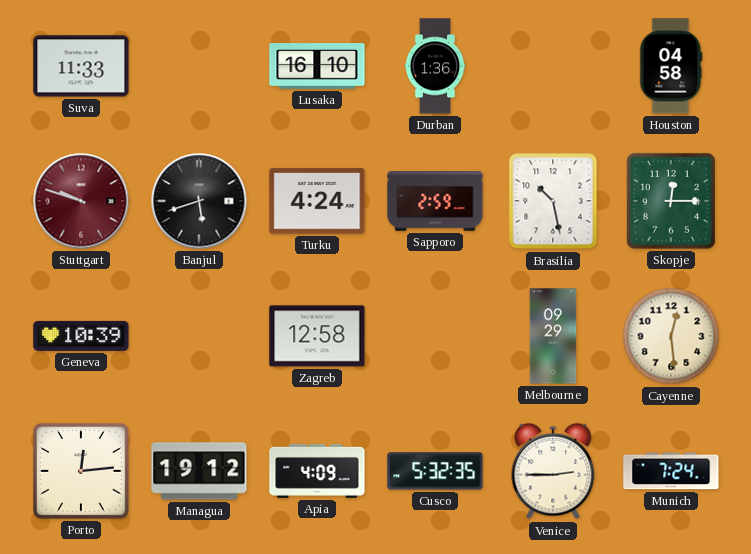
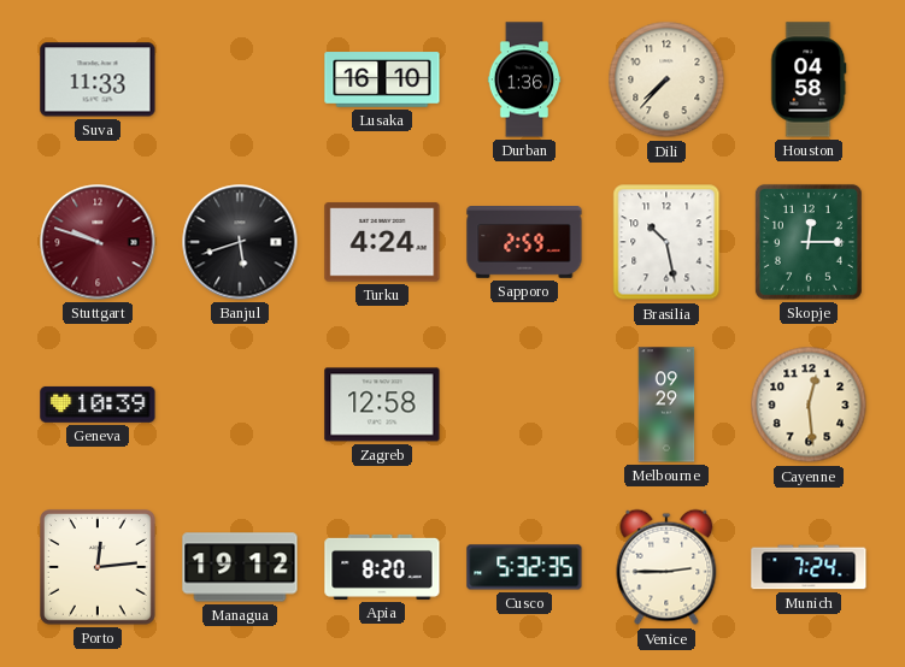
Dili: none -> 7:37 (666, 79)
Apia: 4:09 -> 8:20 (382, 567)
